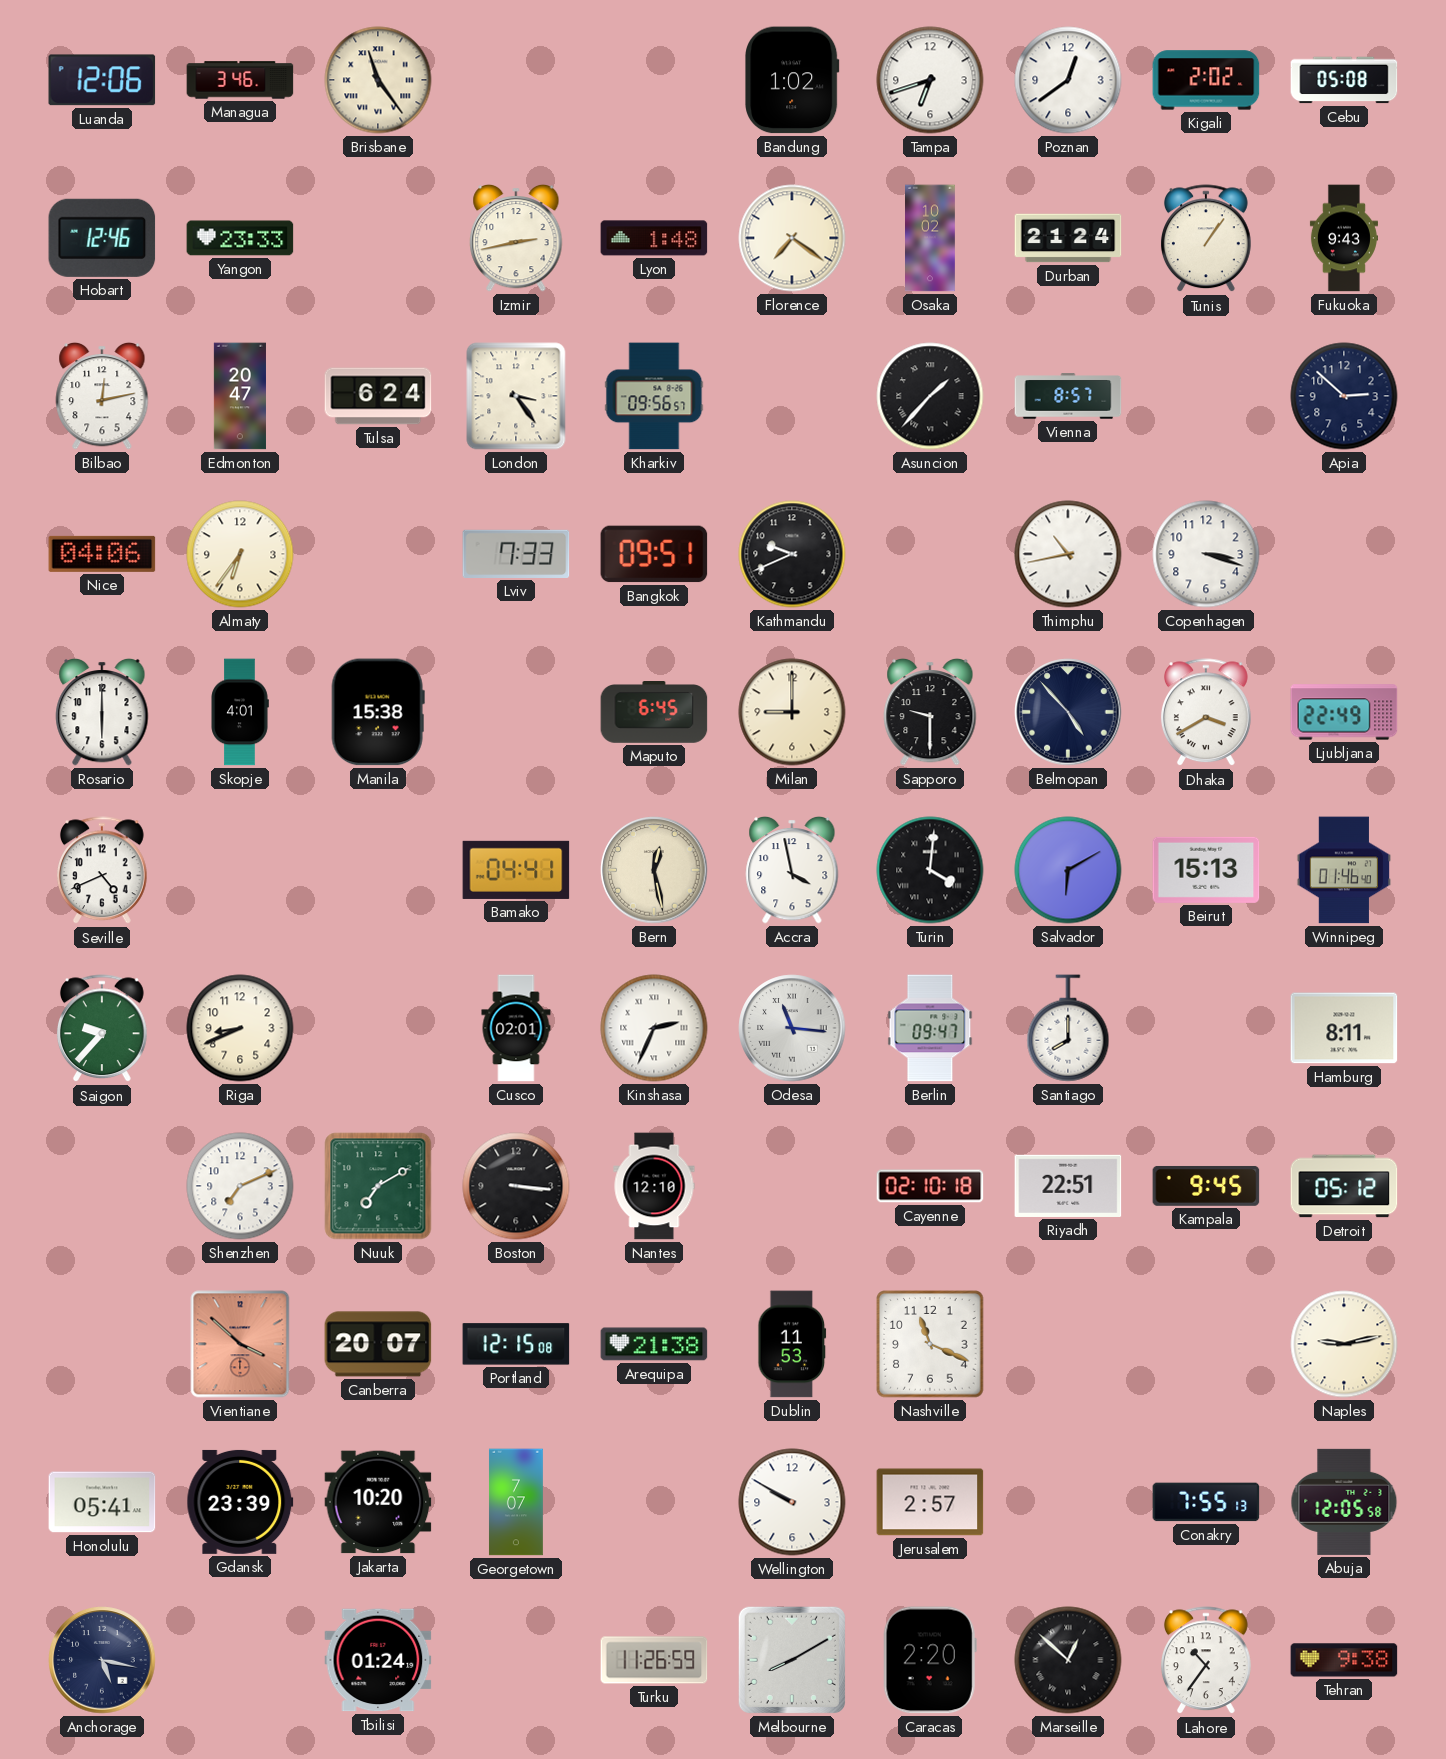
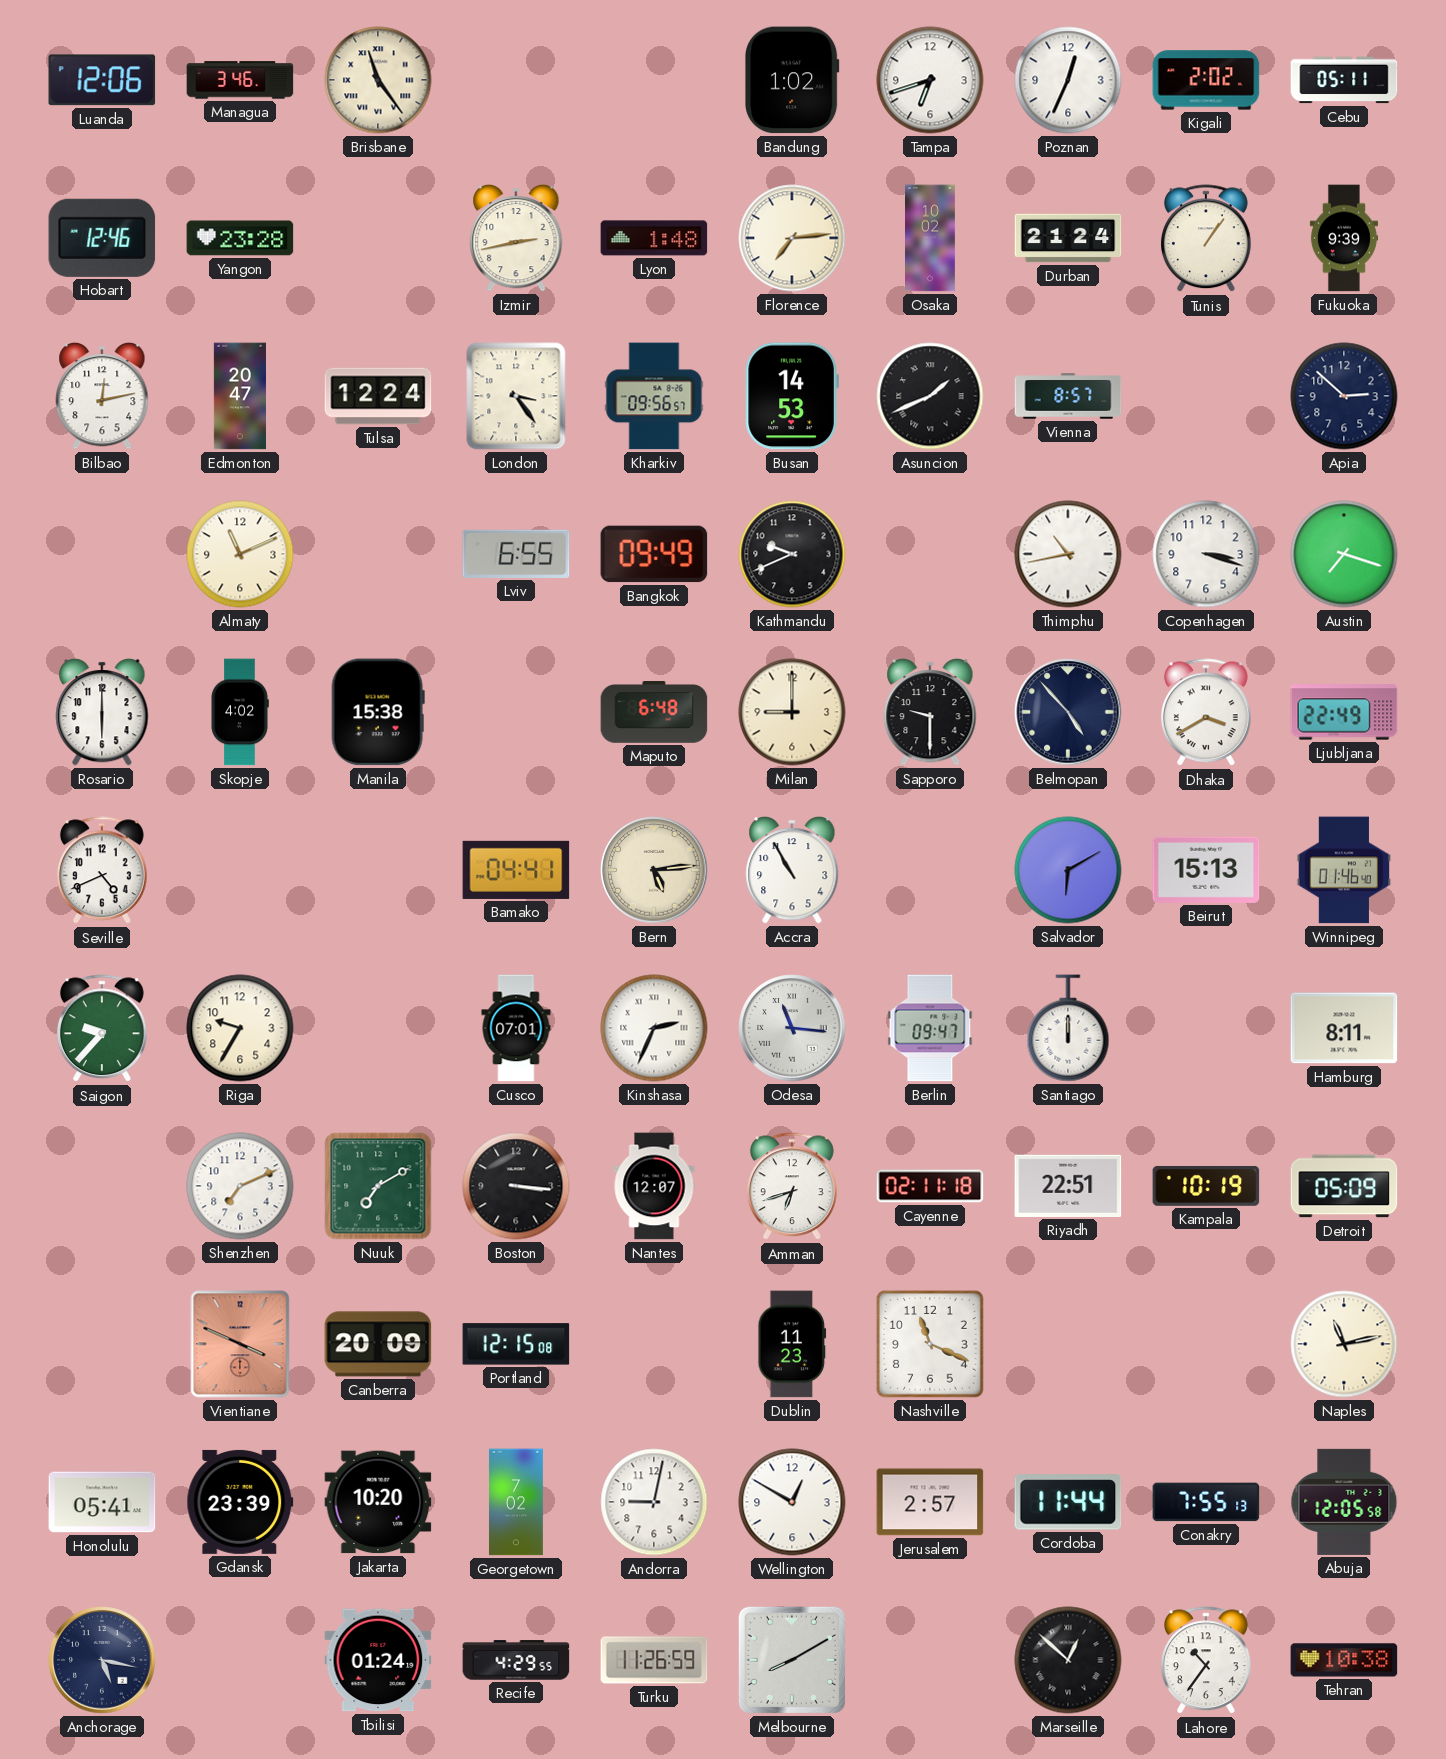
Poznan: 12:39 -> 12:34 (1068, 80)
Cebu: 05:08 -> 05:11 (1344, 80)
Yangon: 23:33 -> 23:28 (240, 238)
Florence: 7:21 -> 7:14 (792, 238)
Fukuoka: 9:43 -> 9:39 (1344, 238)
Tulsa: 6:24 -> 12:24 (378, 396)
Busan: none -> 14:53 (792, 396)
Asuncion: 1:37 -> 1:41 (930, 396)
Nice: 04:06 -> none (102, 554)
Almaty: 6:36 -> 11:11 (240, 554)
Lviv: 7:33 -> 6:55 (516, 554)
Bangkok: 09:51 -> 09:49 (654, 554)
Austin: none -> 7:18 (1344, 554)
Skopje: 4:01 -> 4:02 (240, 712)
Maputo: 6:45 -> 6:48 (654, 713)
Bern: 12:28 -> 5:14 (654, 870)
Accra: 3:58 -> 10:55 (792, 870)
Turin: 4:01 -> none (930, 870)
Riga: 8:41 -> 9:35 (240, 1028)
Cusco: 02:01 -> 07:01 (516, 1028)
Santiago: 8:00 -> 12:00 (1068, 1028)
Nantes: 12:10 -> 12:07 (654, 1186)
Amman: none -> 6:42 (792, 1187)
Cayenne: 02:10 -> 02:11 (930, 1186)
Kampala: 9:45 -> 10:19 (1206, 1186)
Detroit: 05:12 -> 05:09 (1344, 1186)
Vientiane: 3:52 -> 3:49 (240, 1344)
Canberra: 20:07 -> 20:09 (378, 1344)
Arequipa: 21:38 -> none (654, 1344)
Dublin: 11:53 -> 11:23 (792, 1344)
Naples: 9:13 -> 11:13 (1344, 1344)
Georgetown: 7:07 -> 7:02 (516, 1502)
Andorra: none -> 9:02 (654, 1502)
Wellington: 9:50 -> 12:50 (792, 1502)
Cordoba: none -> 11:44 (1068, 1502)
Recife: none -> 4:29 (516, 1660)
Caracas: 2:20 -> none (930, 1660)
Tehran: 9:38 -> 10:38 (1344, 1660)
